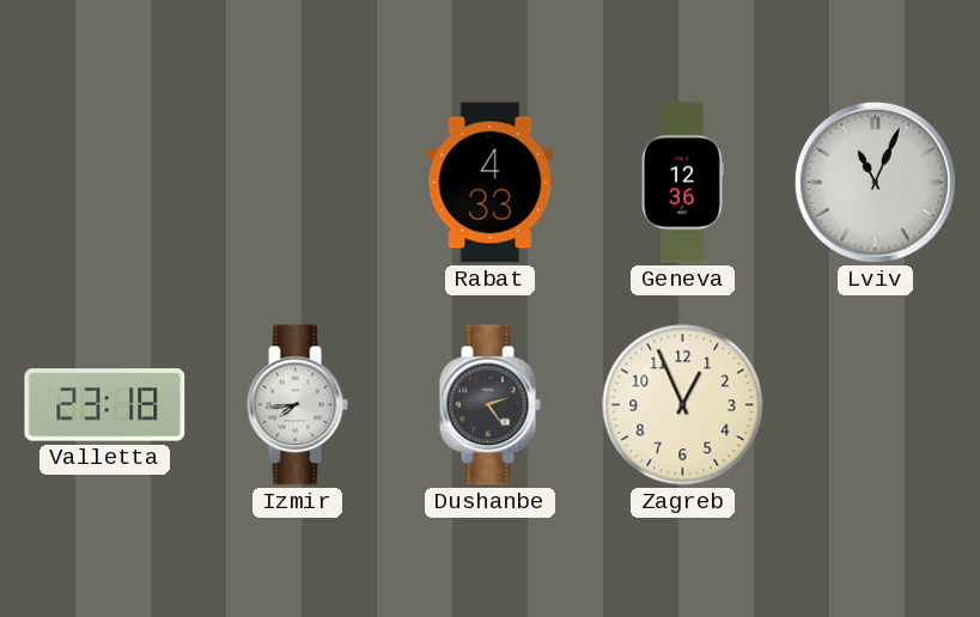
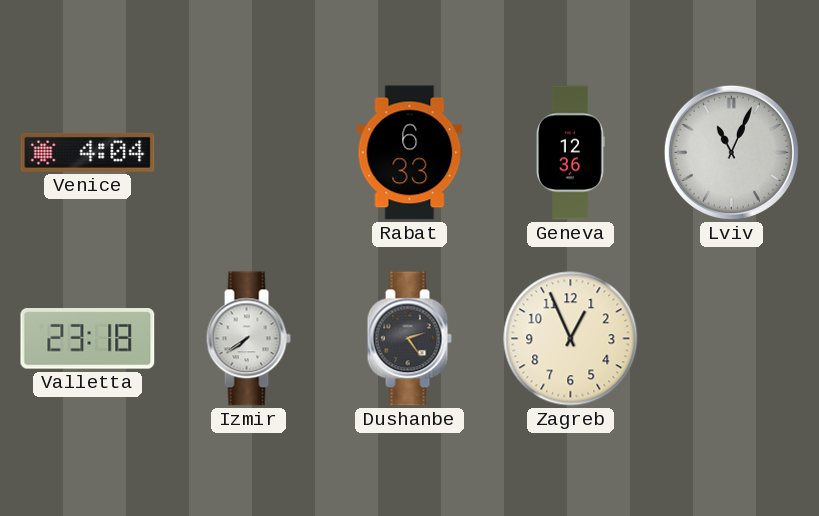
Venice: none -> 4:04 (88, 152)
Rabat: 4:33 -> 6:33 (410, 153)
Izmir: 7:44 -> 7:39 (248, 339)
